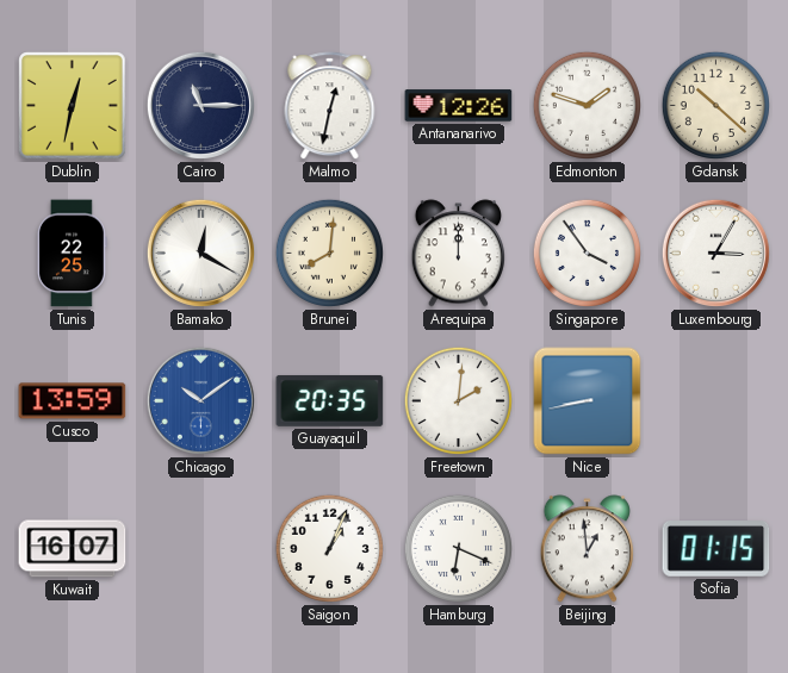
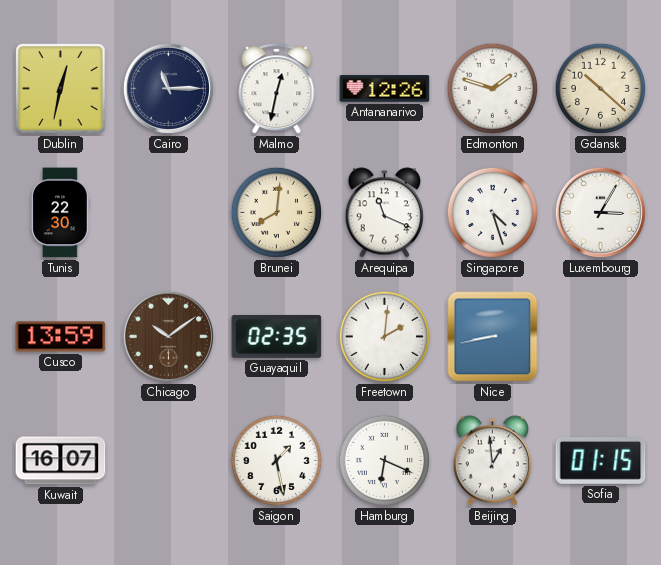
Tunis: 22:25 -> 22:30 (60, 213)
Bamako: 12:20 -> none (200, 253)
Arequipa: 12:00 -> 11:19 (384, 213)
Singapore: 3:54 -> 4:27 (492, 212)
Chicago dial: blue -> brown (168, 336)
Guayaquil: 20:35 -> 02:35 (277, 336)
Saigon: 1:04 -> 1:28 (276, 460)
